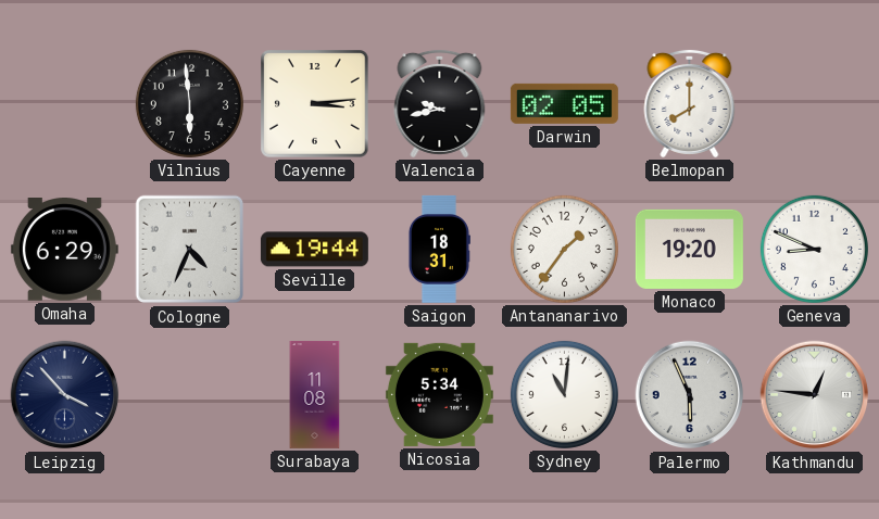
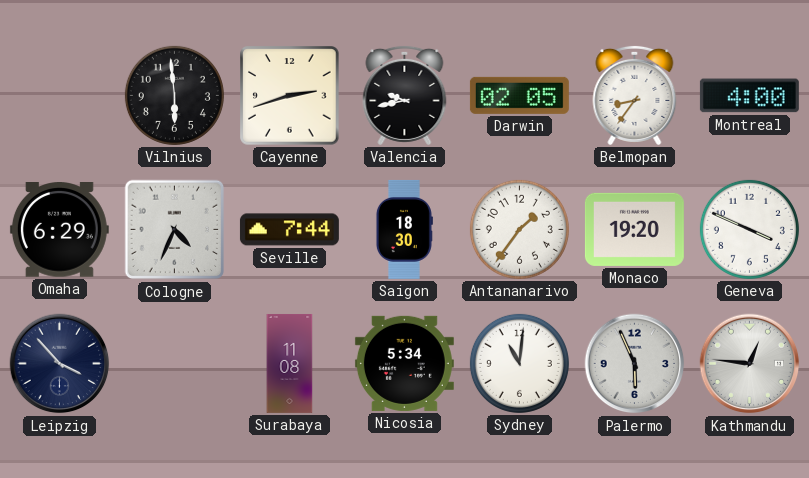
Cayenne: 3:14 -> 2:42 (290, 96)
Belmopan: 8:00 -> 8:36 (635, 95)
Montreal: none -> 4:00 (749, 96)
Seville: 19:44 -> 7:44 (289, 230)
Saigon: 18:31 -> 18:30 (404, 229)
Geneva: 8:49 -> 3:49 (749, 229)
